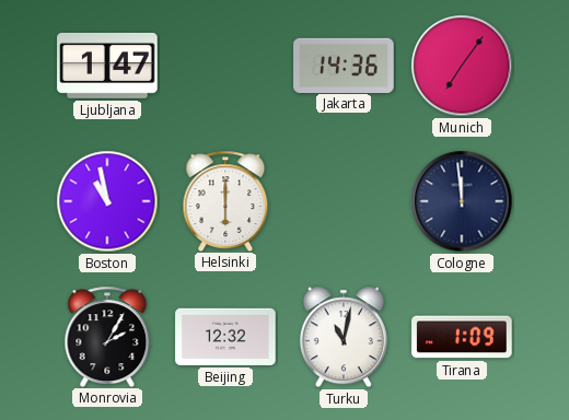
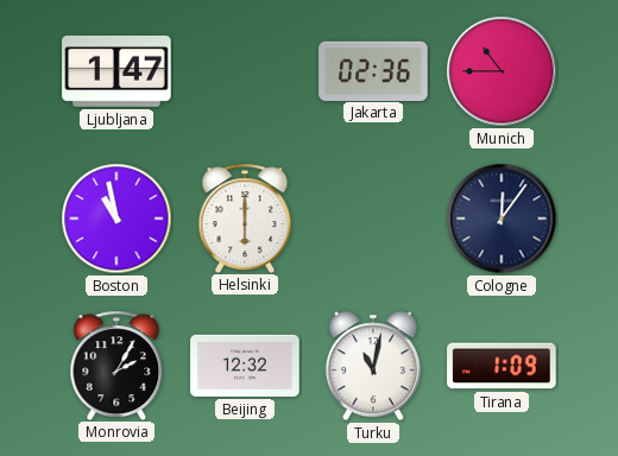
Jakarta: 14:36 -> 02:36 (373, 70)
Munich: 7:06 -> 10:45 (502, 71)
Cologne: 11:59 -> 12:06 (502, 218)
